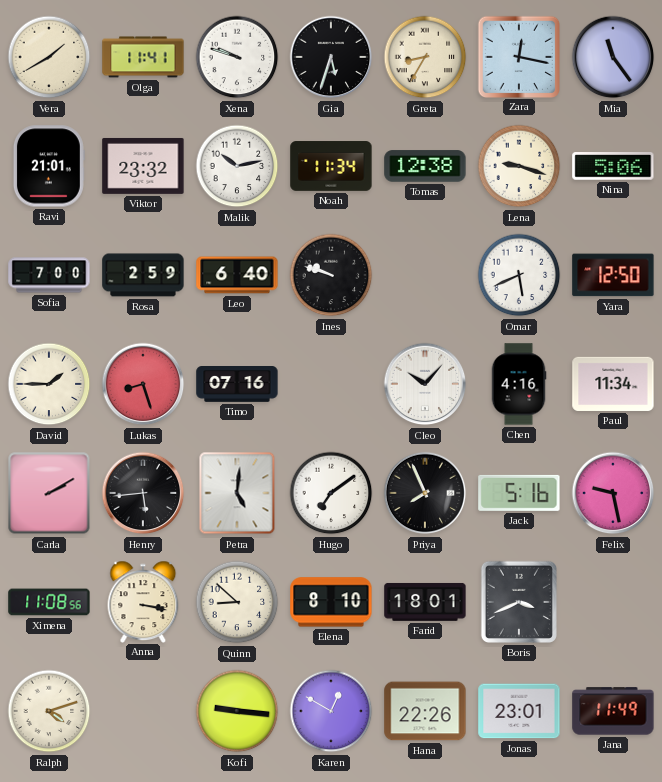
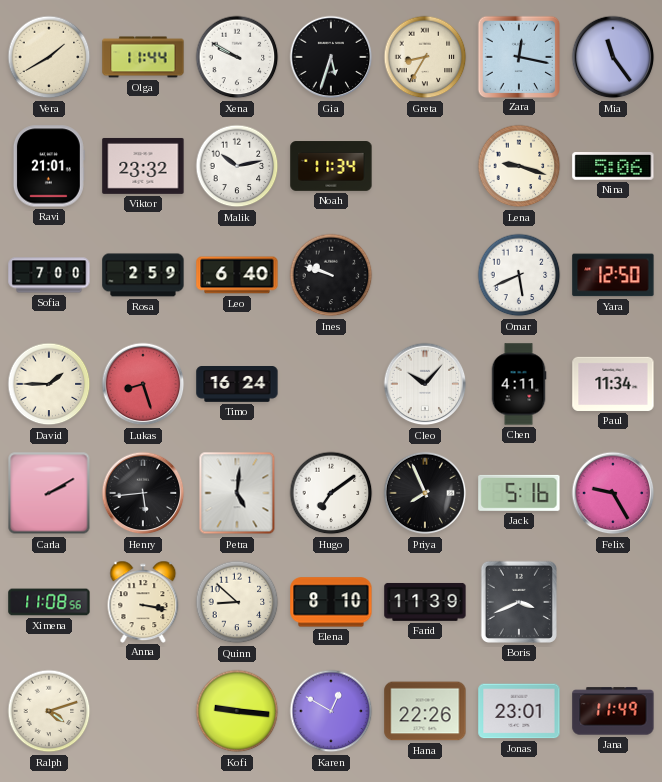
Olga: 11:41 -> 11:44 (143, 57)
Xena: 9:48 -> 9:50 (237, 57)
Tomas: 12:38 -> none (425, 166)
Timo: 07:16 -> 16:24 (237, 384)
Chen: 4:16 -> 4:11 (519, 384)
Felix: 9:28 -> 9:25 (613, 493)
Farid: 18:01 -> 11:39 (425, 602)
